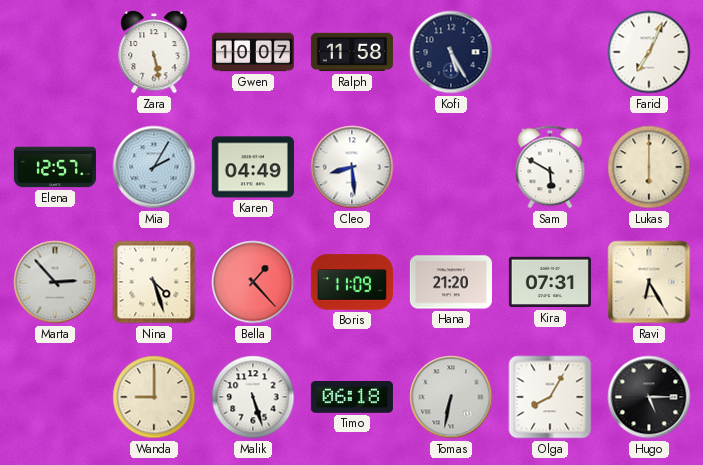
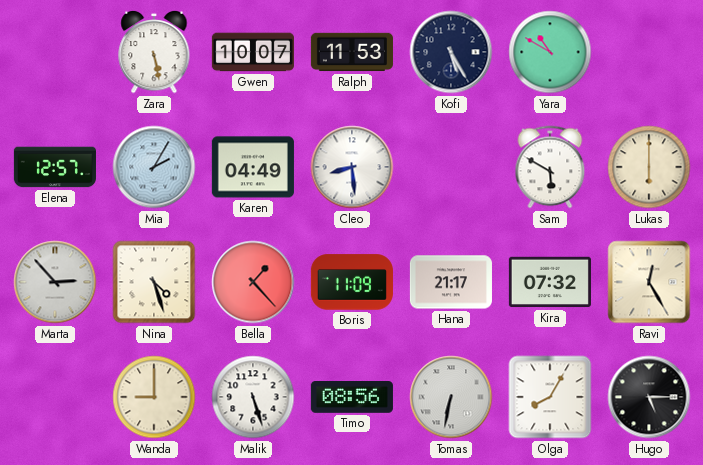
Ralph: 11:58 -> 11:53 (352, 52)
Yara: none -> 10:50 (550, 52)
Farid: 7:04 -> none (649, 52)
Hana: 21:20 -> 21:17 (451, 282)
Kira: 07:31 -> 07:32 (550, 282)
Ravi: 6:25 -> 12:25 (649, 282)
Timo: 06:18 -> 08:56 (352, 398)
